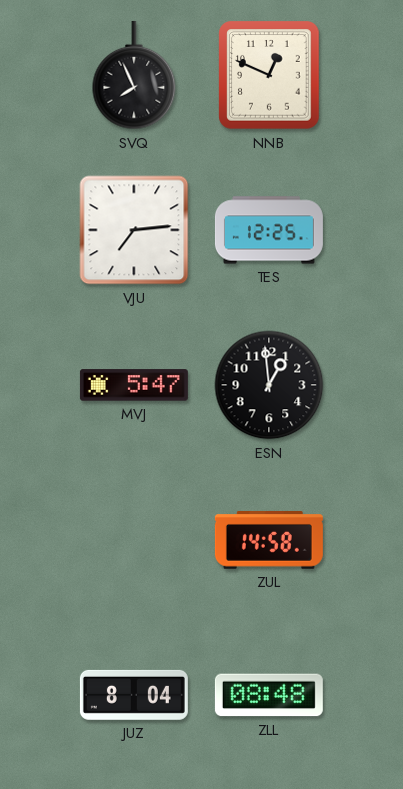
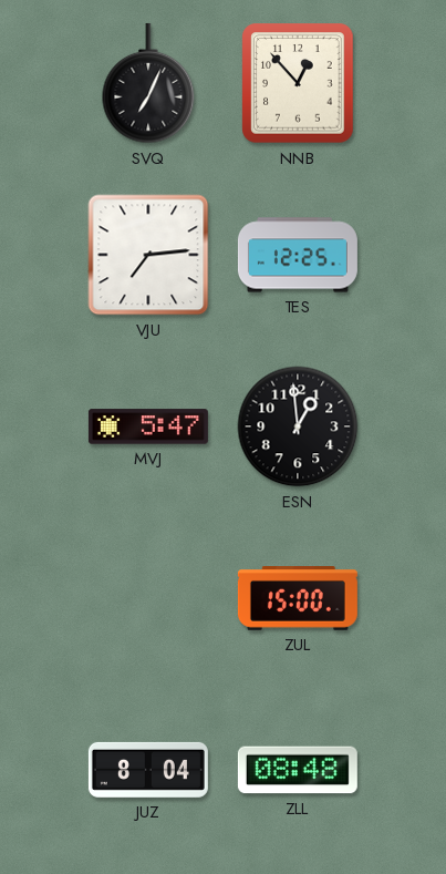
SVQ: 7:56 -> 7:04 (148, 83)
NNB: 12:49 -> 12:53 (298, 83)
ZUL: 14:58 -> 15:00 (298, 599)
